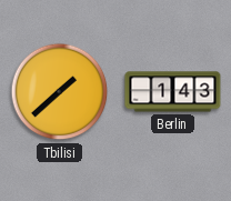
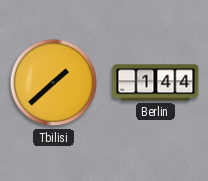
Berlin: 1:43 -> 1:44 (156, 83)
